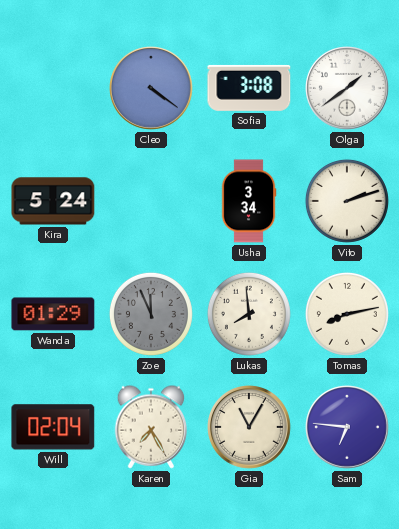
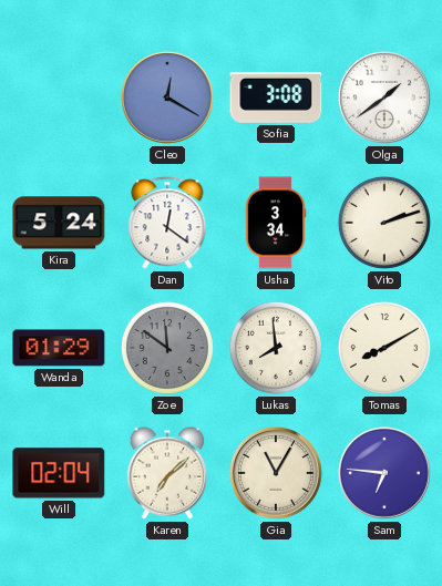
Cleo: 4:21 -> 12:20 (168, 99)
Dan: none -> 12:21 (167, 223)
Zoe: 11:56 -> 11:51 (167, 348)
Tomas: 8:13 -> 8:10 (384, 348)
Karen: 7:25 -> 7:08 (167, 473)
